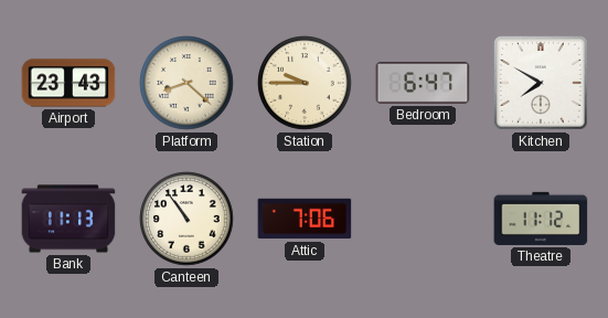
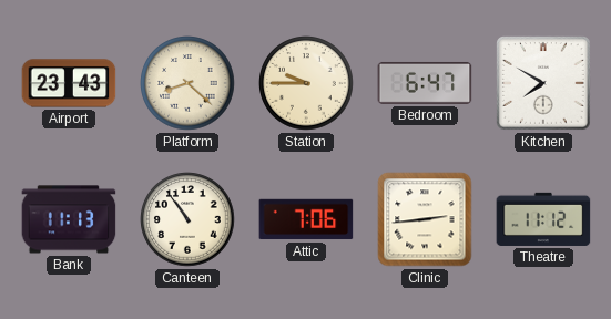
Clinic: none -> 2:44 (425, 219)
